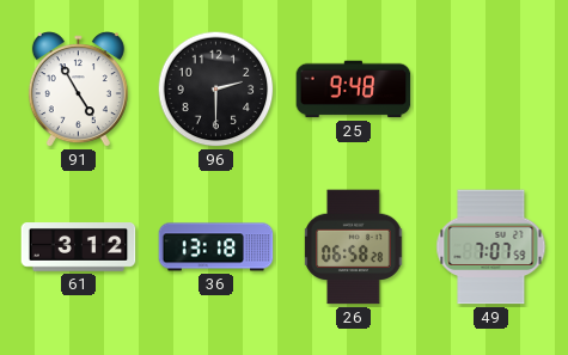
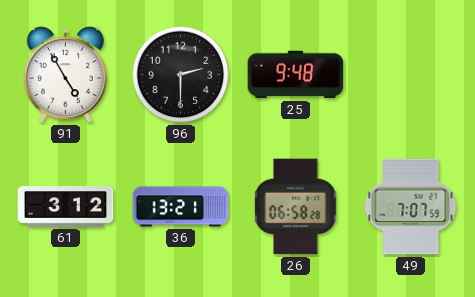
36: 13:18 -> 13:21 (181, 207)
